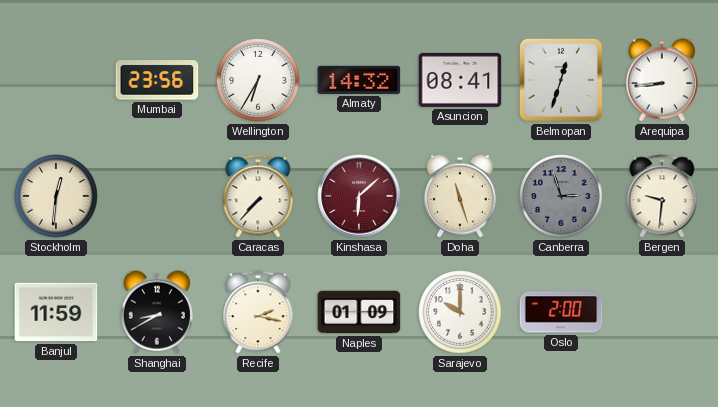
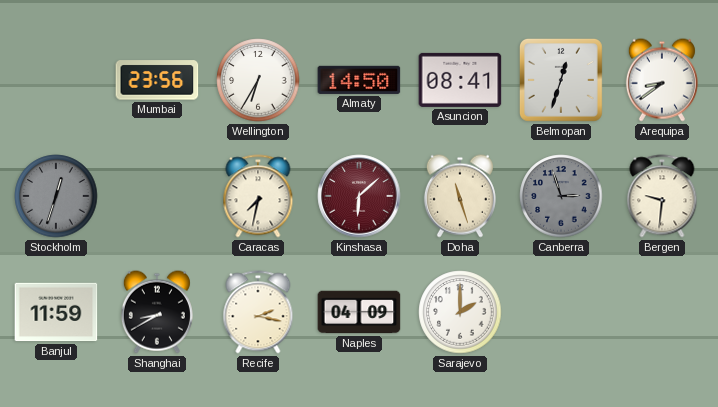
Almaty: 14:32 -> 14:50 (359, 80)
Arequipa: 8:44 -> 8:39 (662, 80)
Stockholm: 12:31 -> 12:33 (56, 196)
Stockholm dial: cream -> grey (56, 196)
Caracas: 7:37 -> 7:32 (258, 196)
Naples: 01:09 -> 04:09 (359, 312)
Sarajevo: 10:00 -> 2:00 (460, 312)
Oslo: 2:00 -> none (561, 312)
